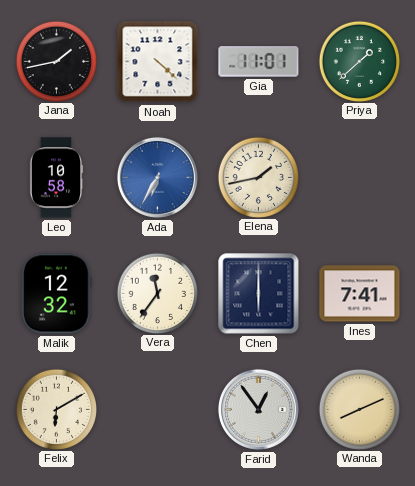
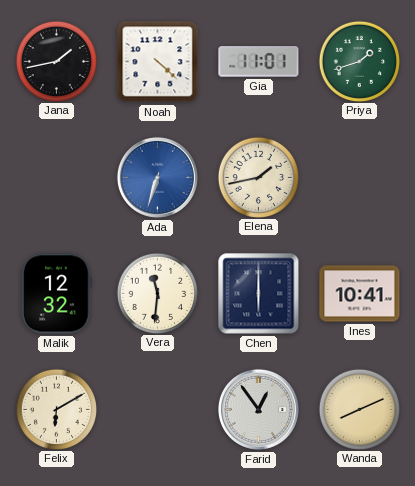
Priya: 1:38 -> 1:42 (359, 61)
Leo: 10:58 -> none (56, 178)
Ada: 6:35 -> 6:33 (157, 177)
Vera: 11:36 -> 11:31 (157, 293)
Ines: 7:41 -> 10:41 (360, 294)
